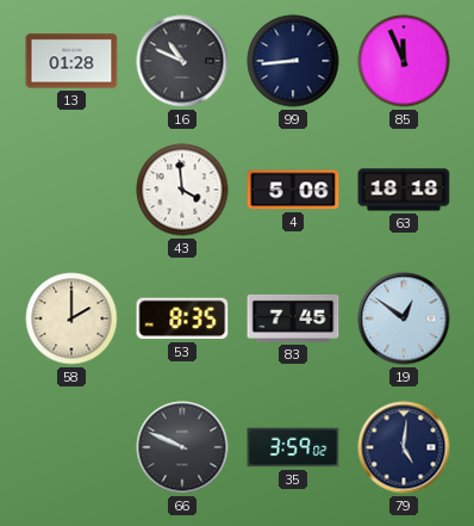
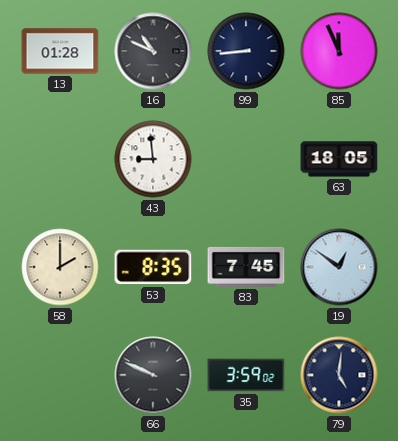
43: 3:59 -> 8:59 (153, 159)
4: 5:06 -> none (293, 190)
63: 18:18 -> 18:05 (339, 159)
